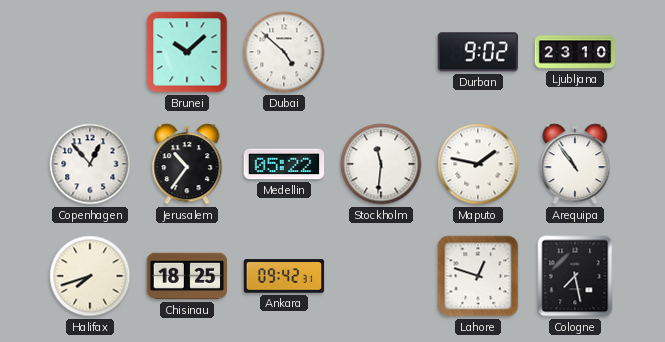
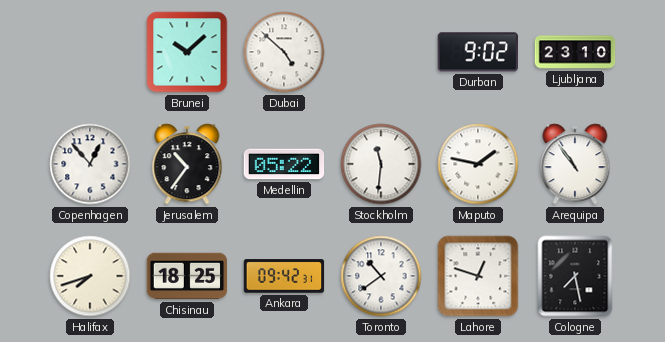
Toronto: none -> 10:39 (381, 276)
